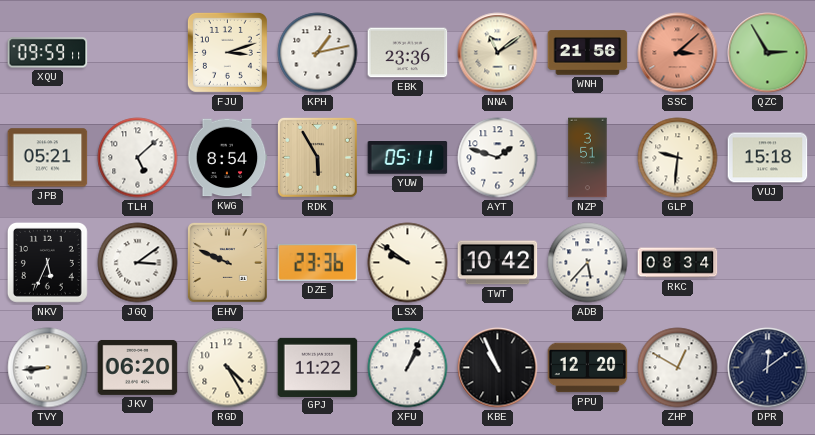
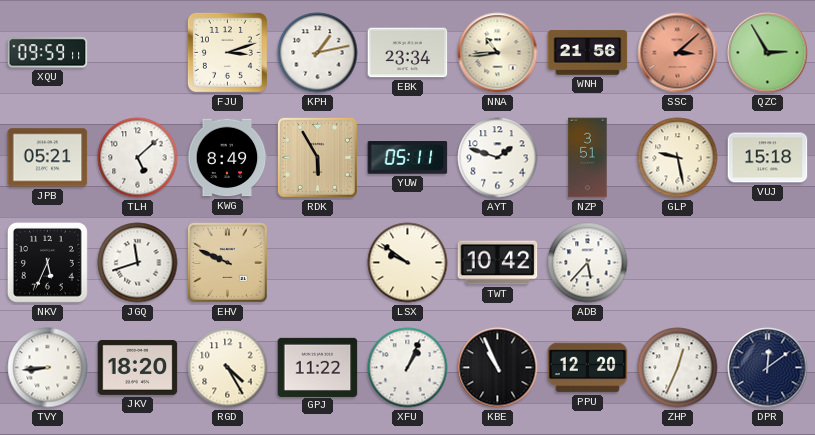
EBK: 23:36 -> 23:34 (408, 53)
NNA: 11:09 -> 10:44 (498, 53)
KWG: 8:54 -> 8:49 (227, 158)
GLP: 9:31 -> 9:28 (678, 158)
JGQ: 3:09 -> 11:42 (138, 263)
DZE: 23:36 -> none (318, 262)
RKC: 08:34 -> none (678, 263)
JKV: 06:20 -> 18:20 (138, 367)
ZHP: 12:50 -> 12:34 (678, 368)
